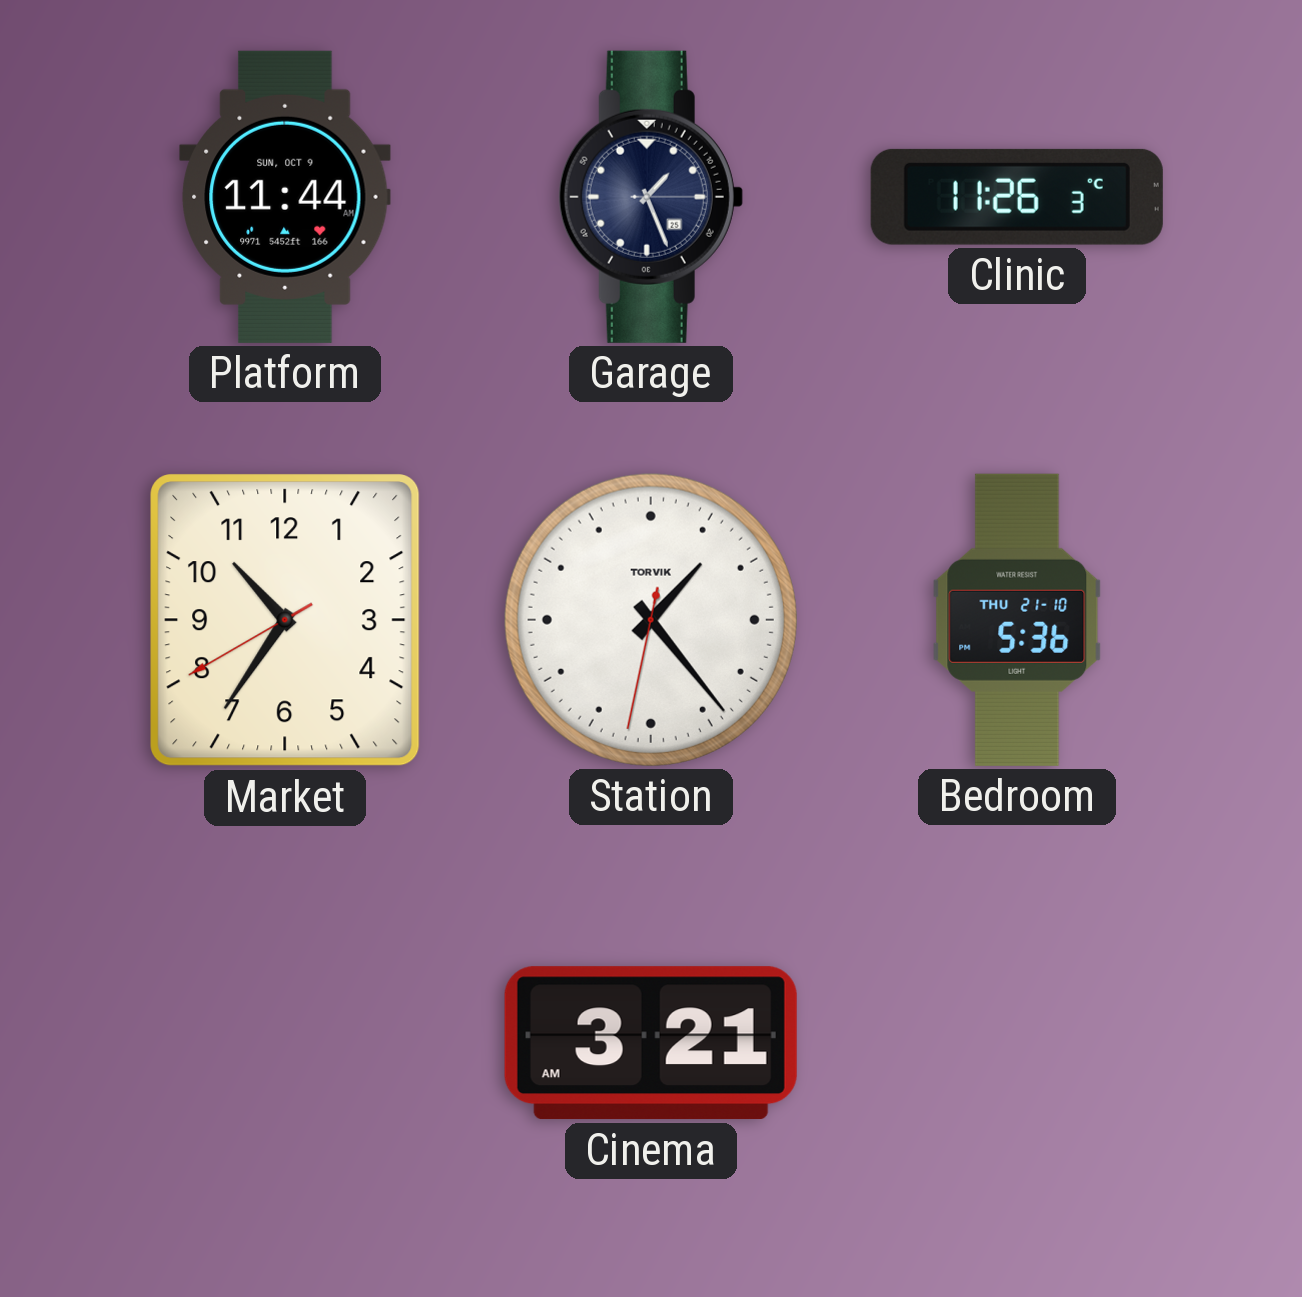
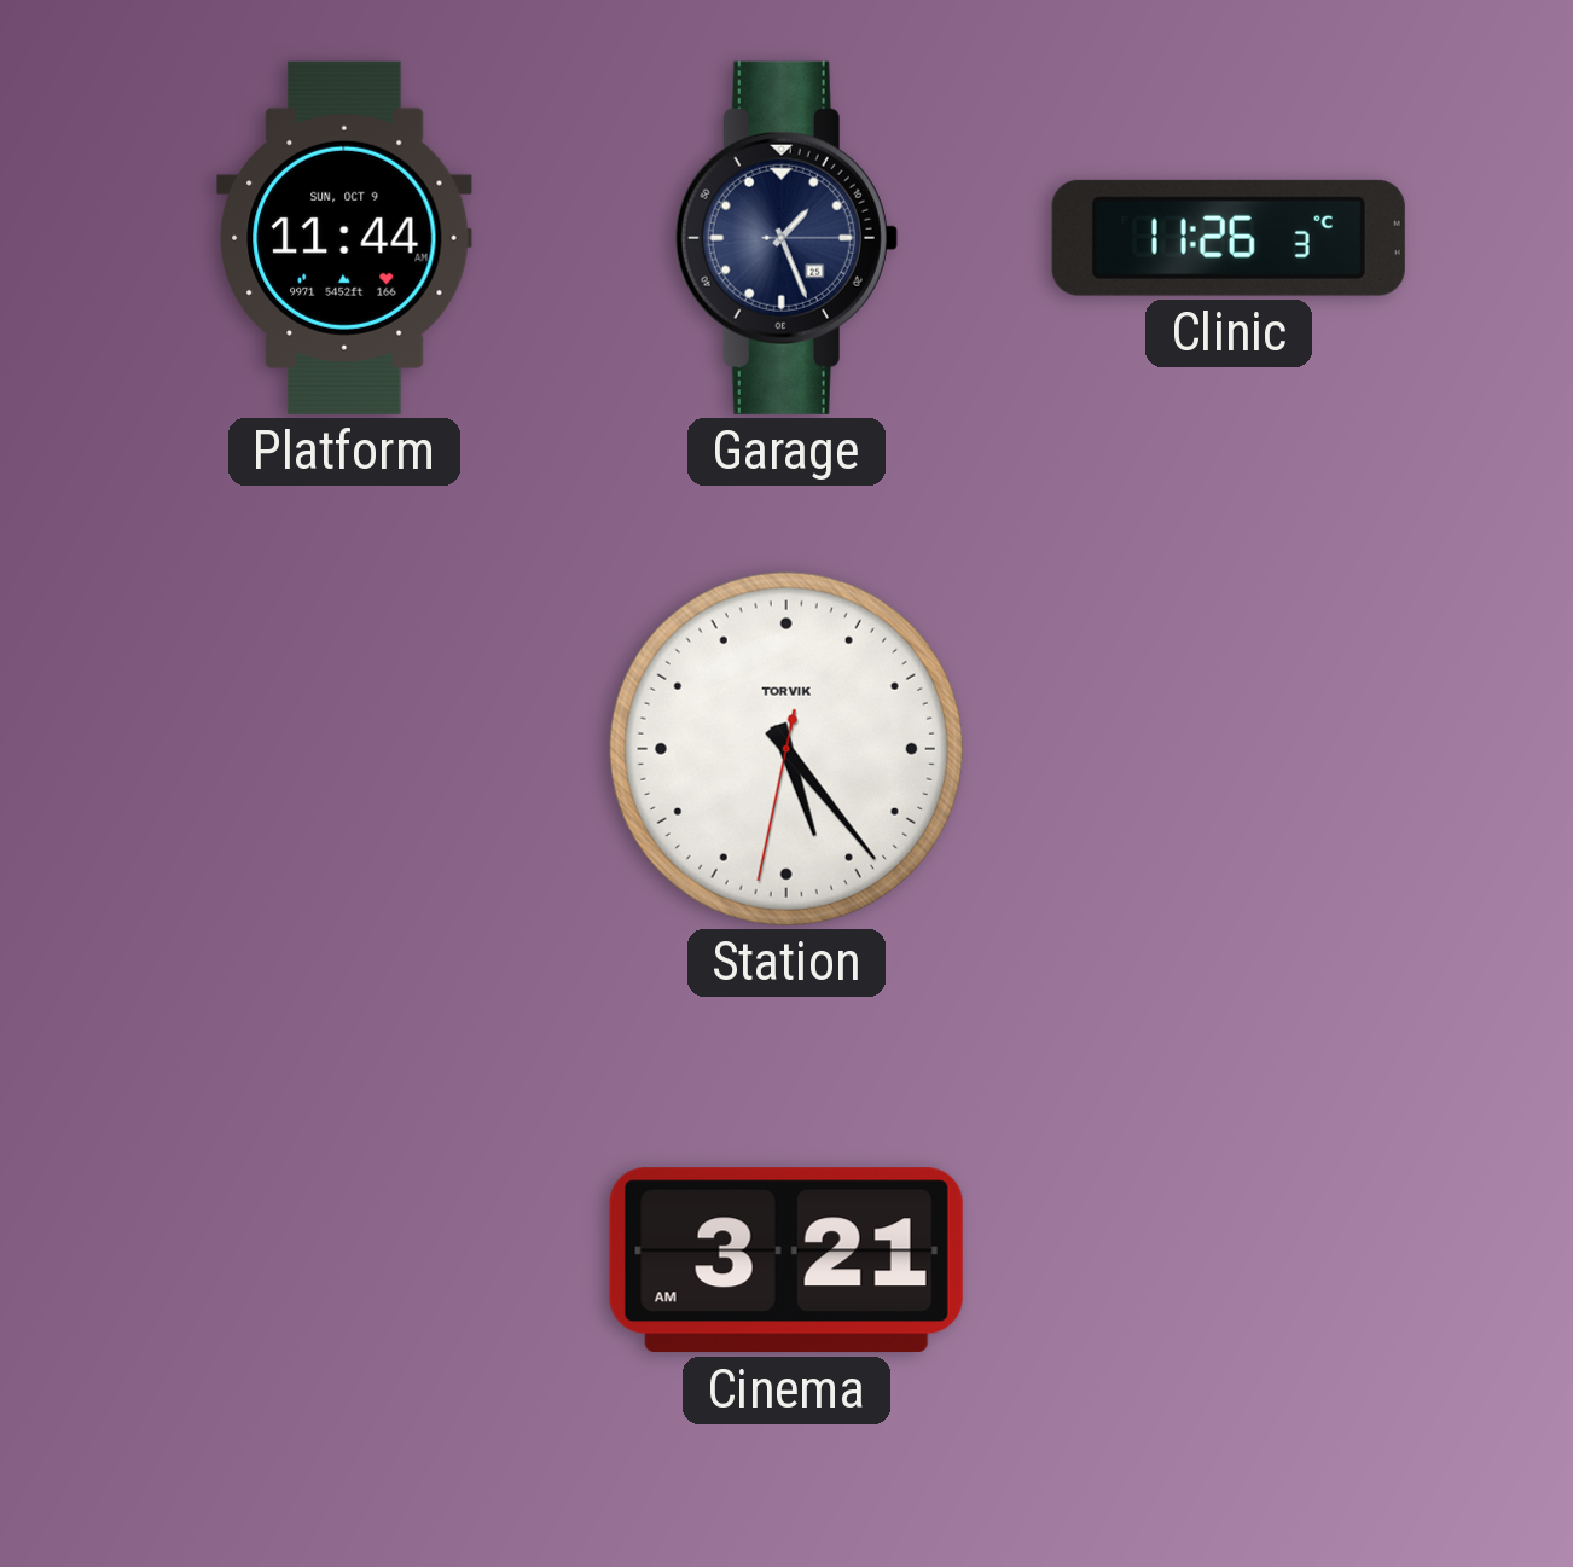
Market: 10:35 -> none (285, 620)
Station: 1:23 -> 5:23 (786, 749)
Bedroom: 5:36 -> none (1017, 620)
